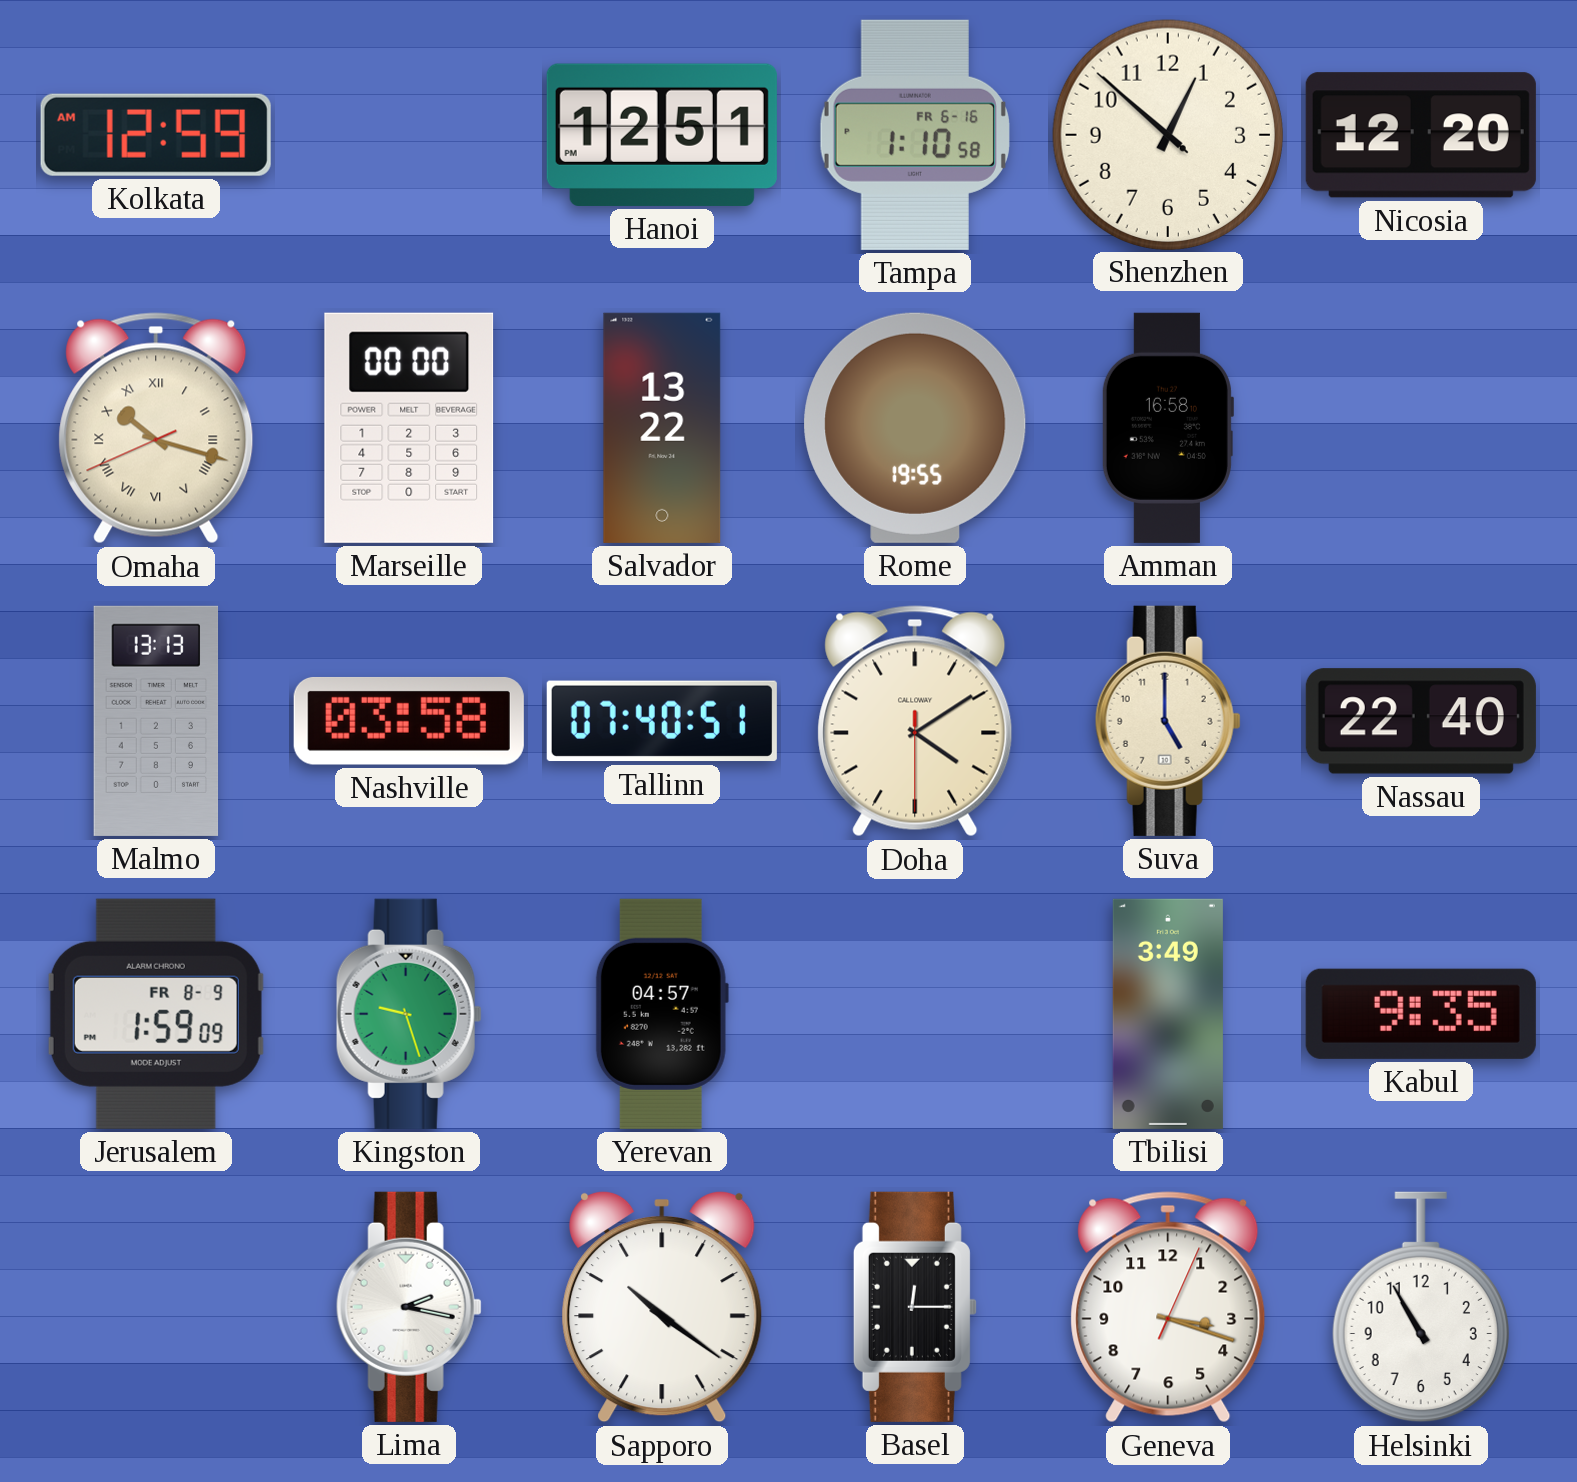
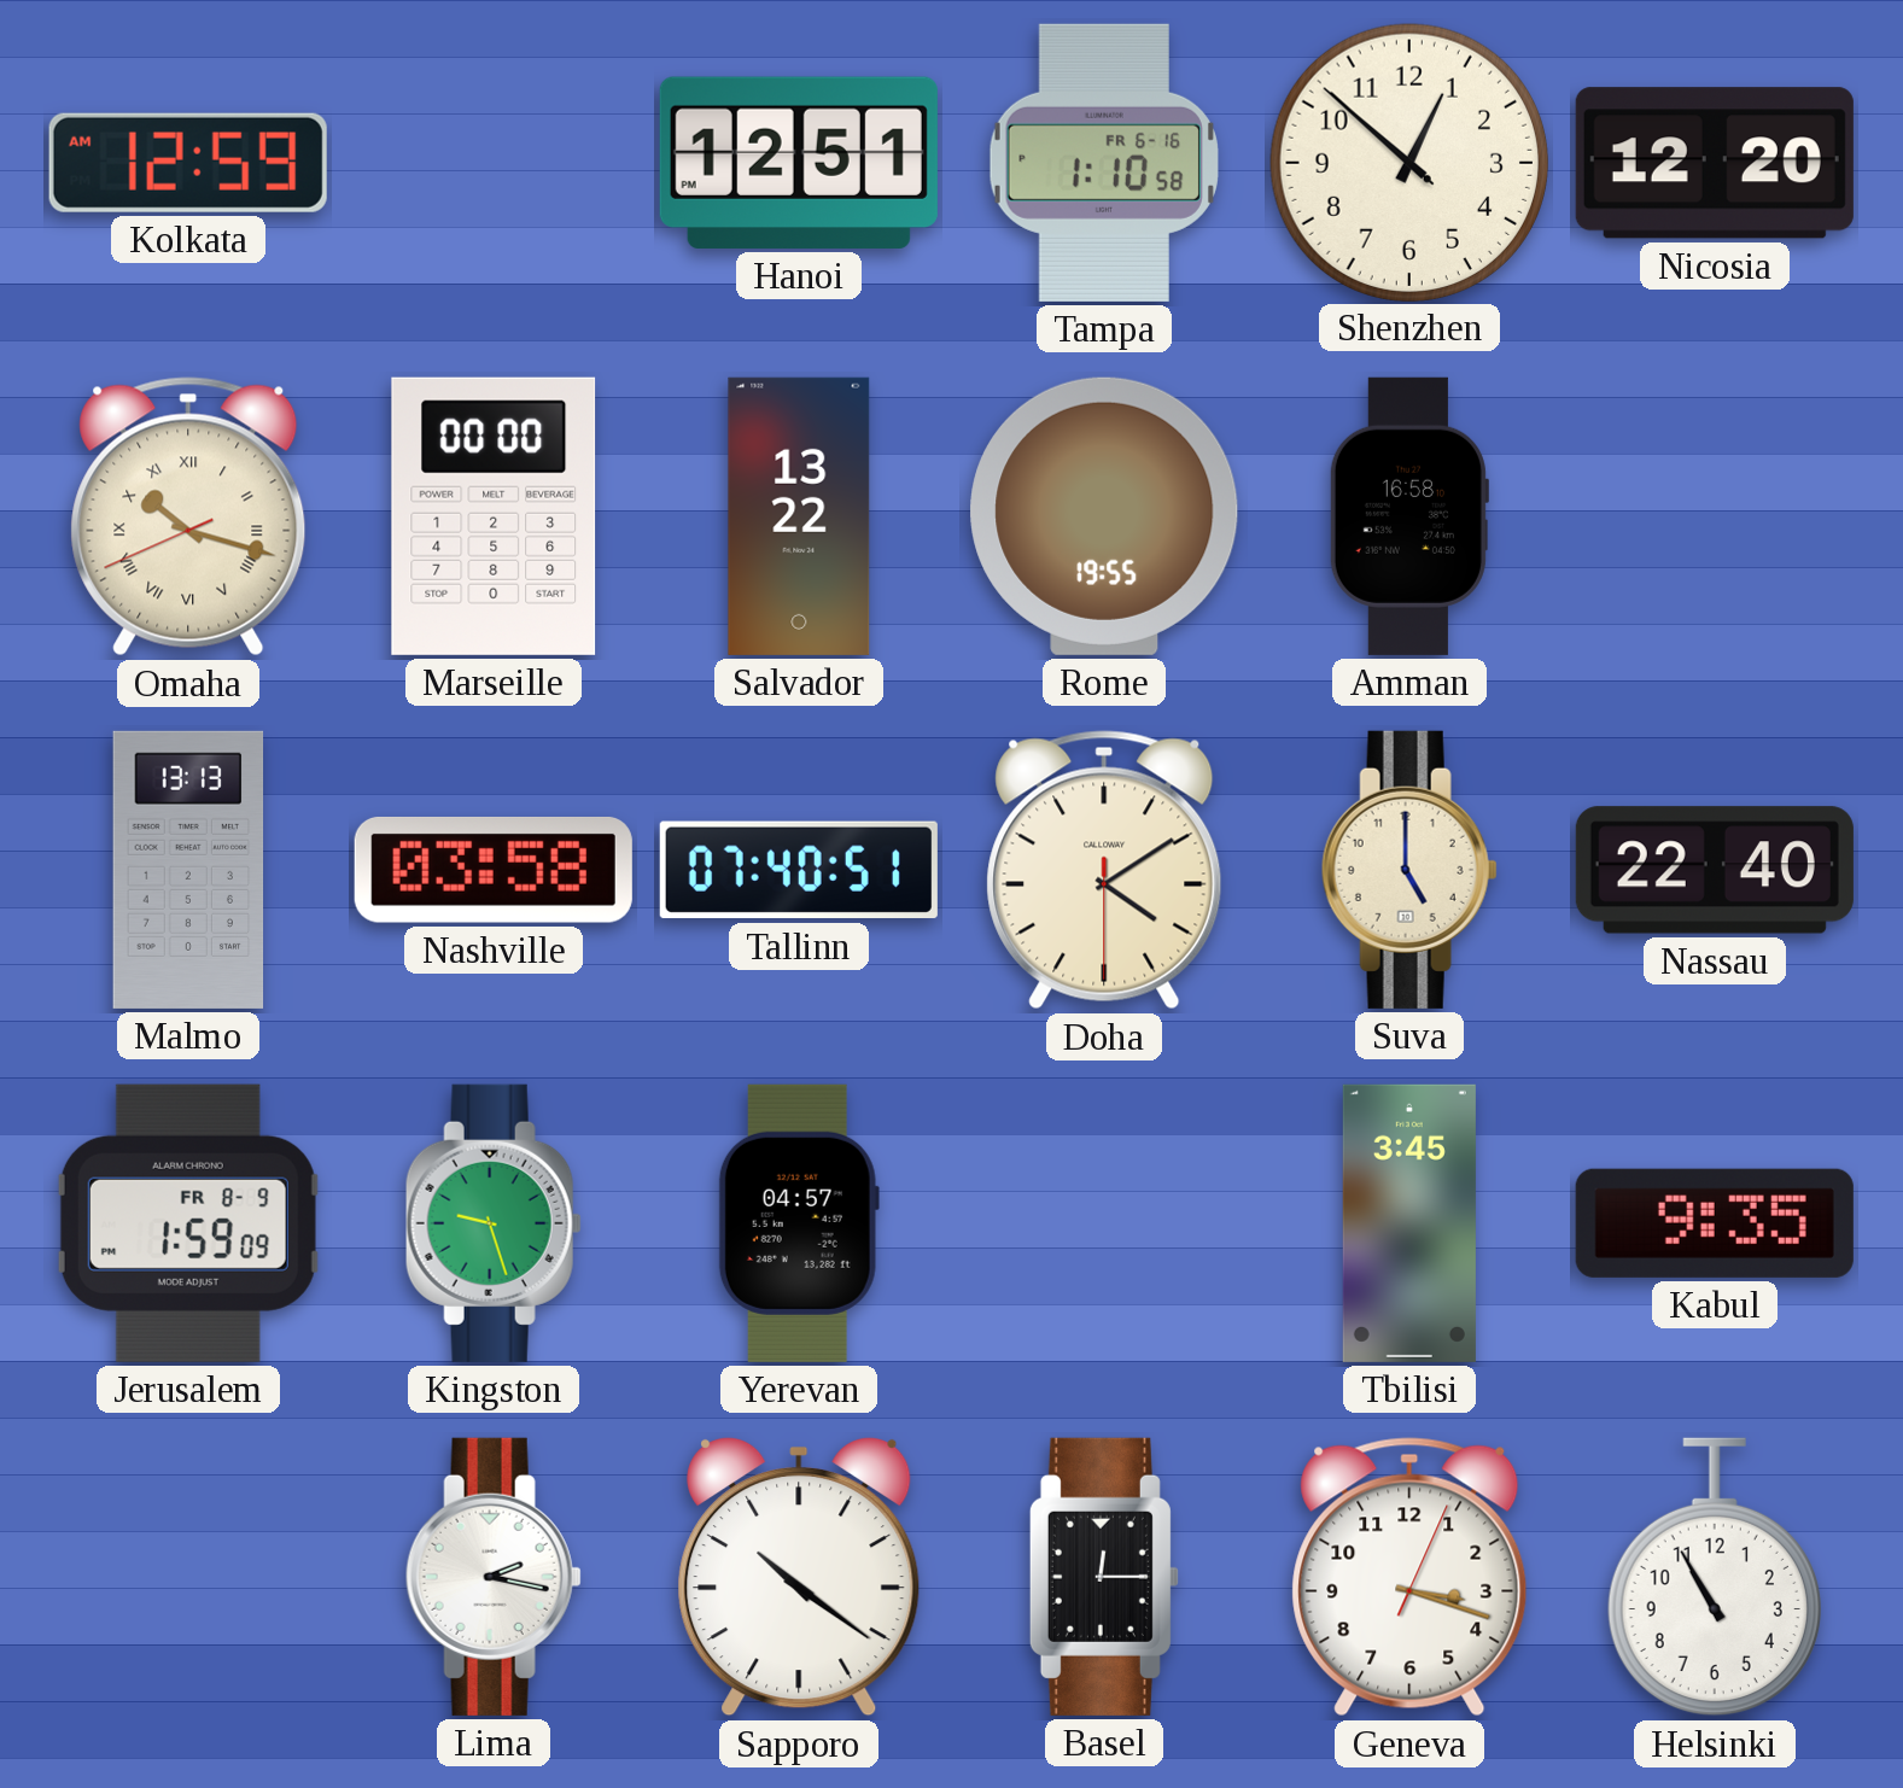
Tbilisi: 3:49 -> 3:45 (1409, 1223)
